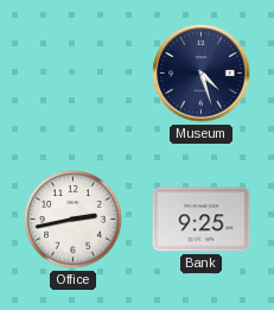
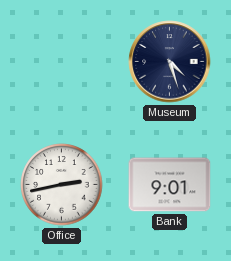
Bank: 9:25 -> 9:01 (170, 185)
